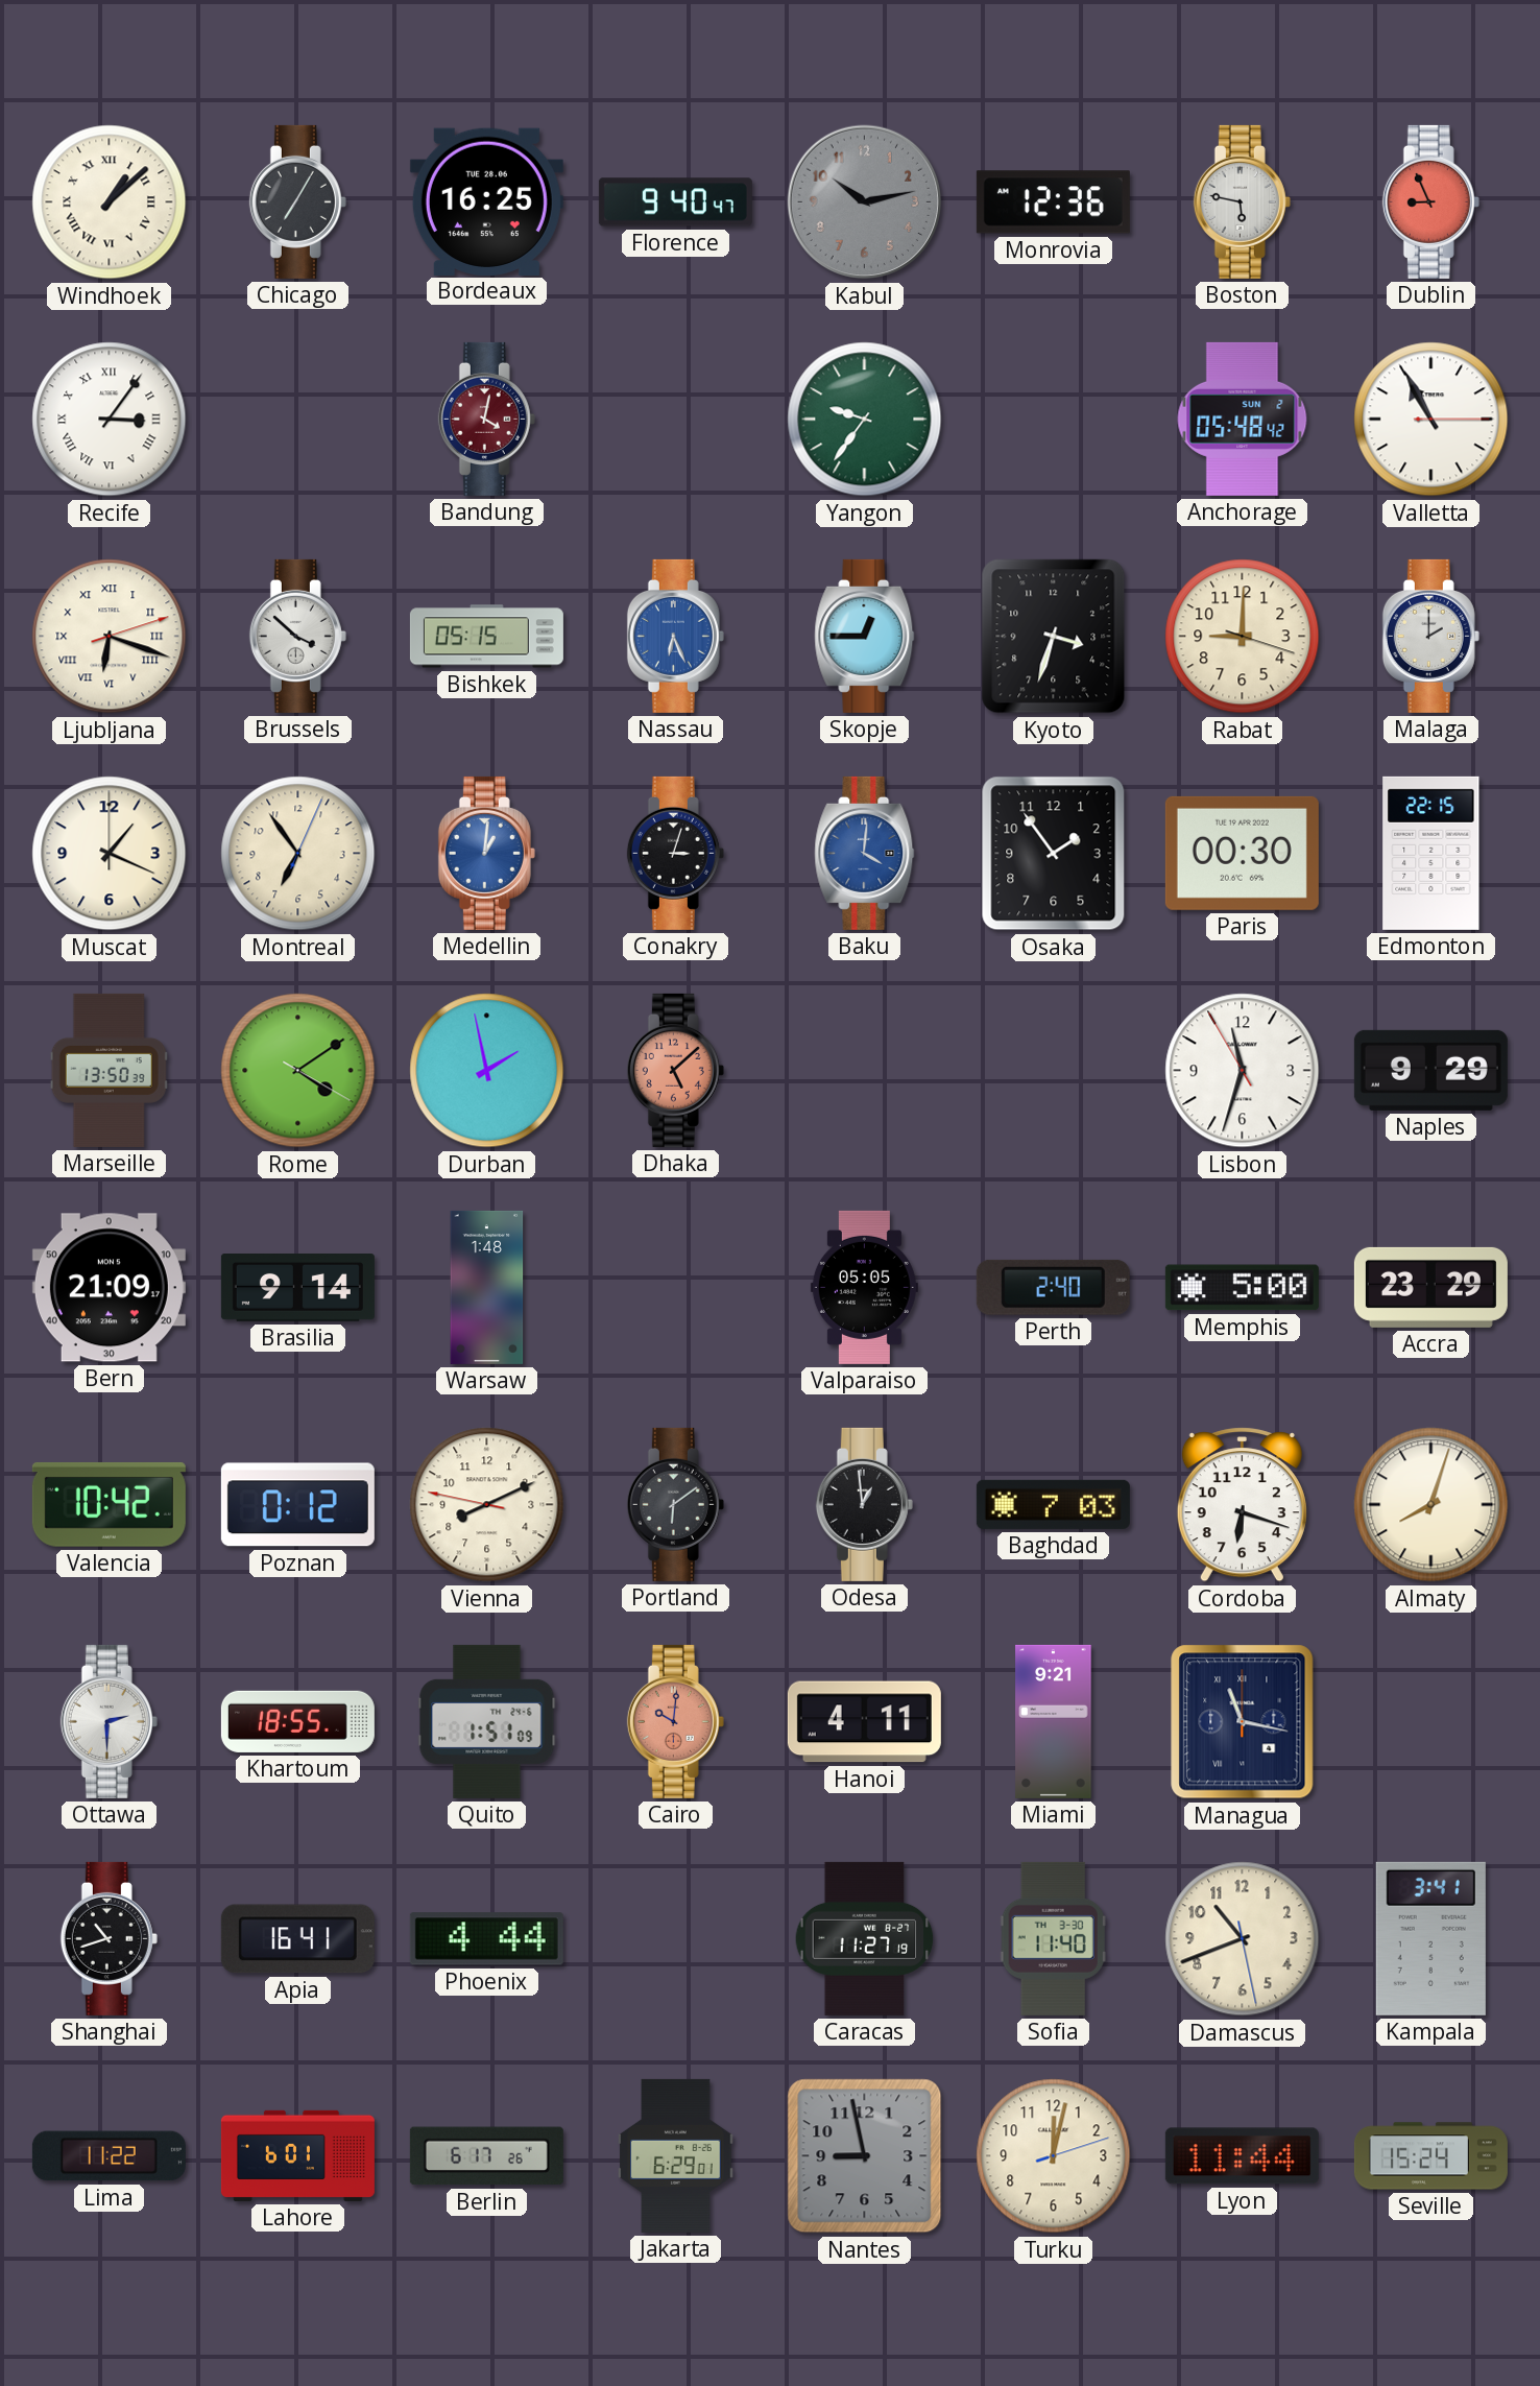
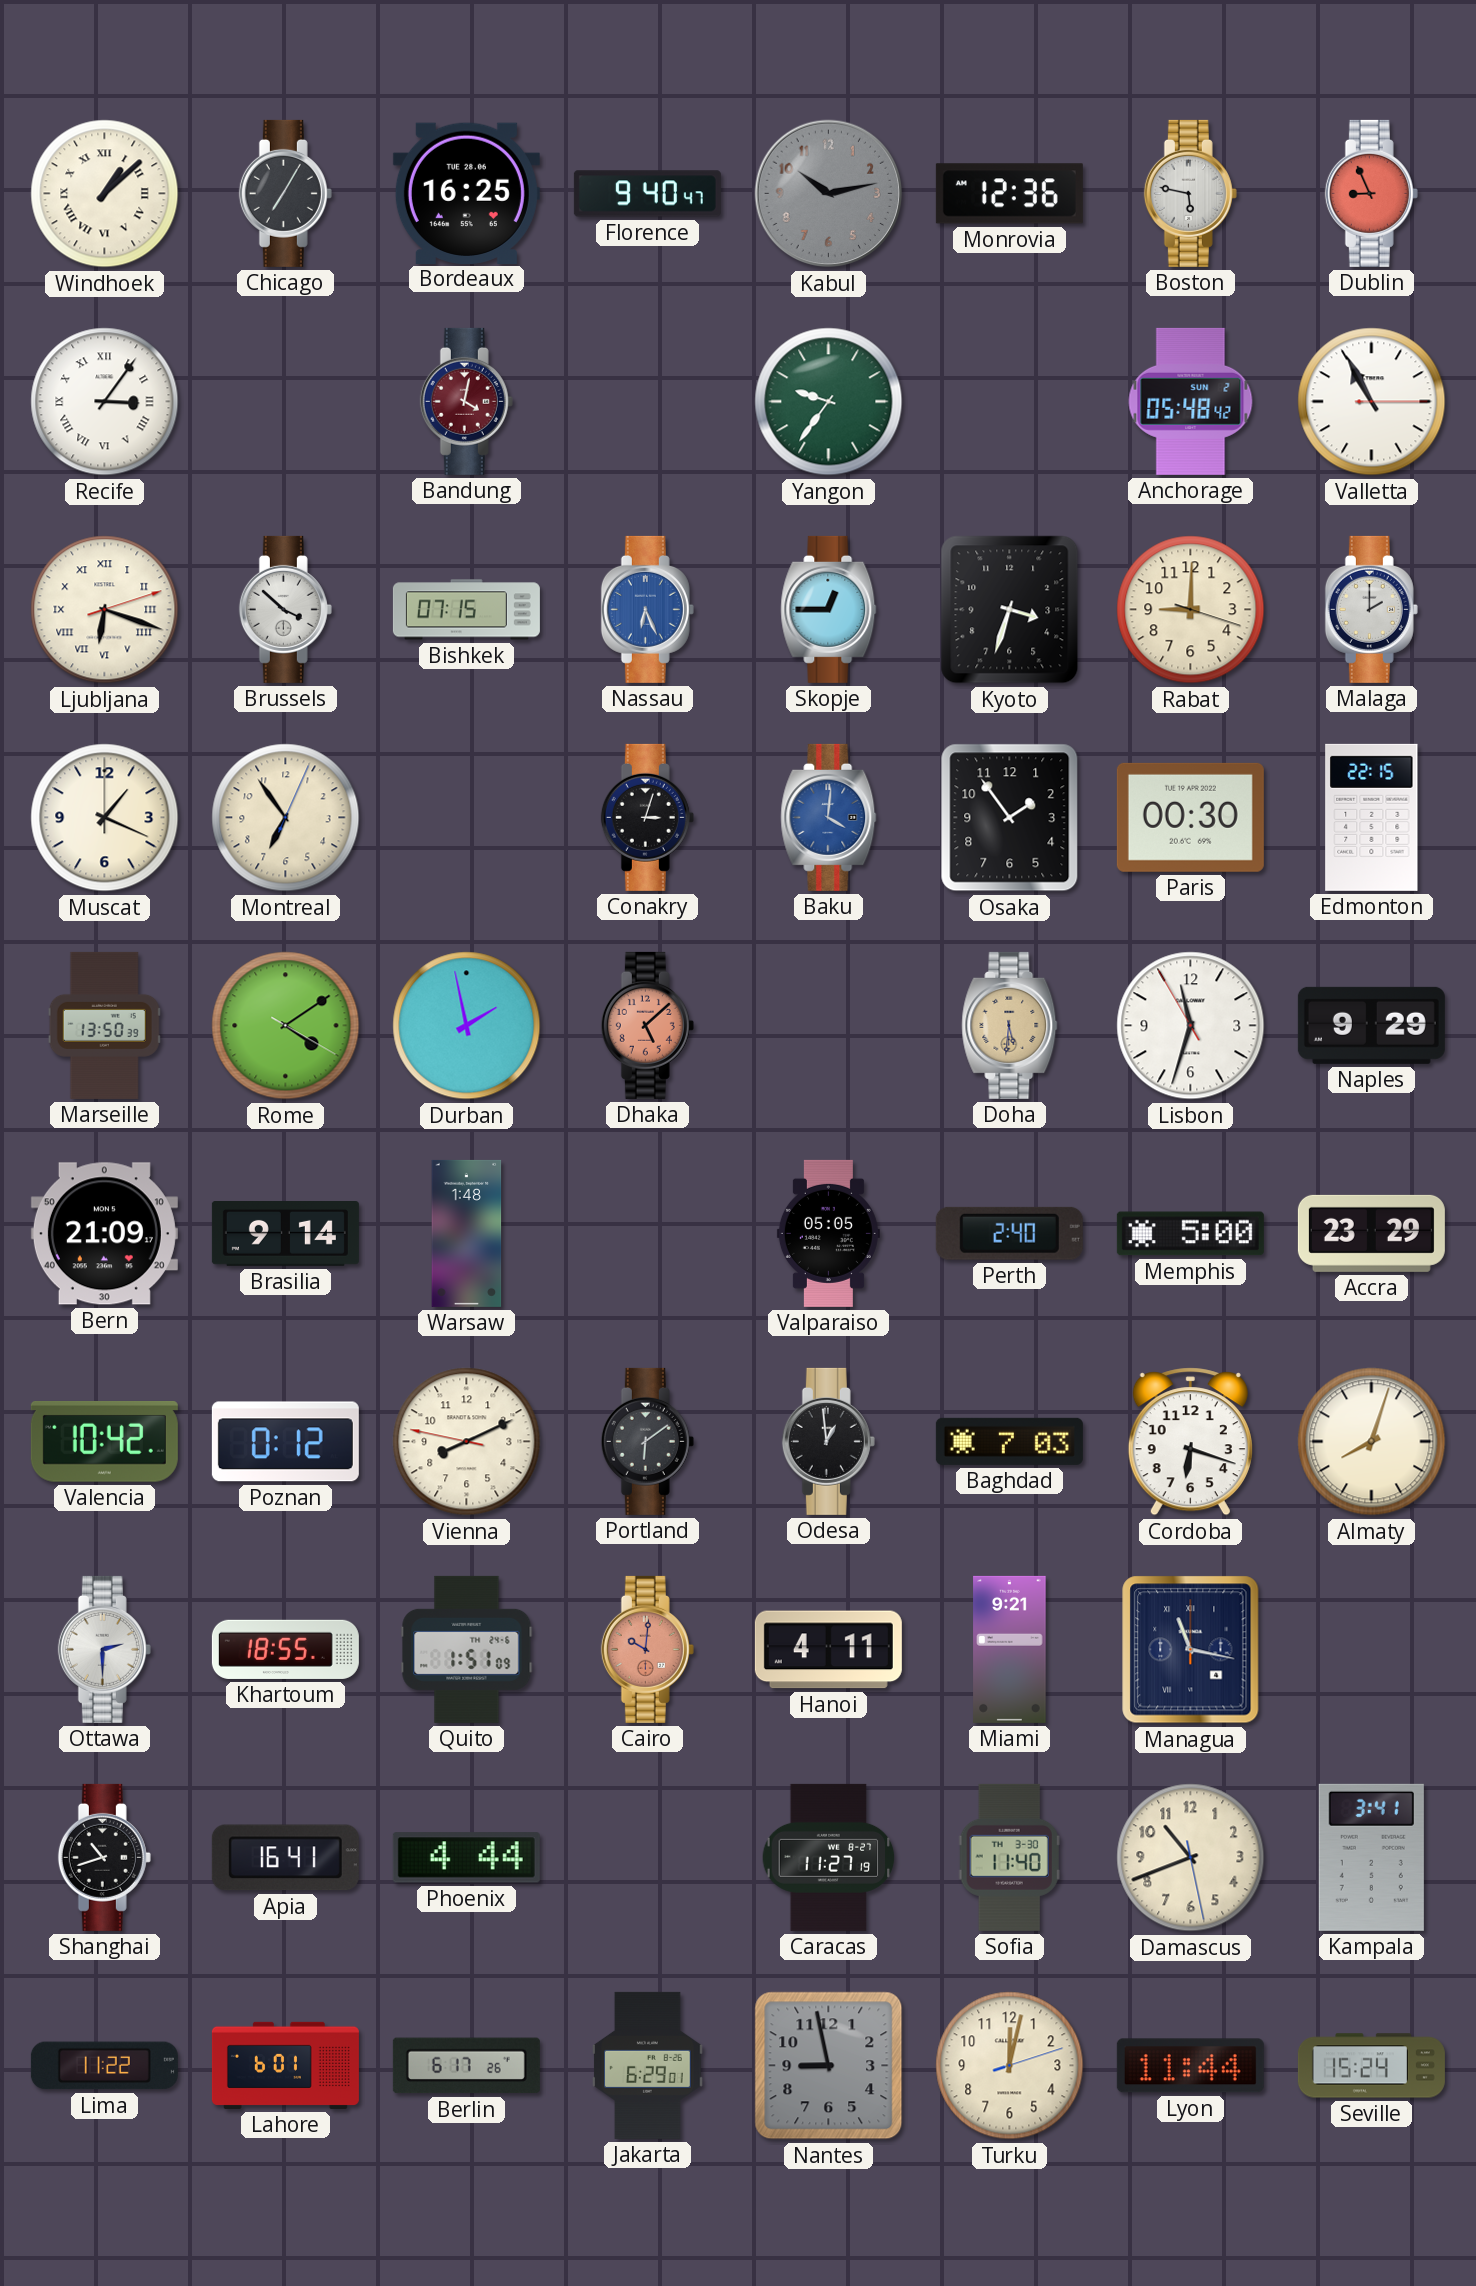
Bishkek: 05:15 -> 07:15 (466, 610)
Medellin: 1:01 -> none (486, 853)
Doha: none -> 5:31 (1010, 1025)
